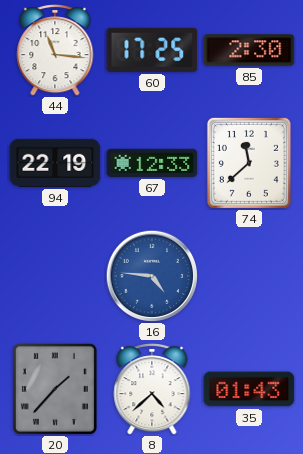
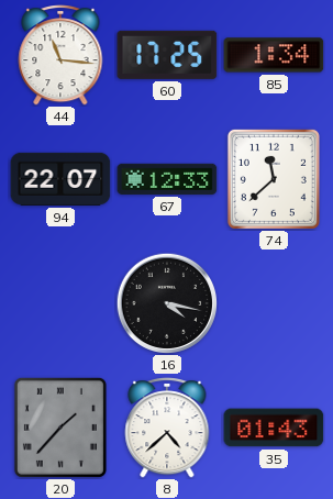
85: 2:30 -> 1:34 (274, 55)
94: 22:19 -> 22:07 (60, 179)
16: 4:46 -> 4:17 (166, 302)
16 dial: blue -> black (166, 302)
